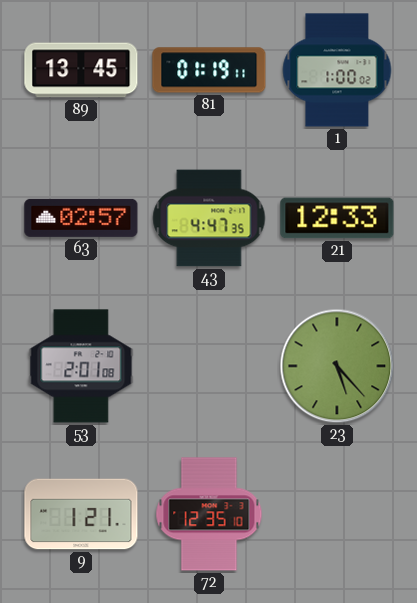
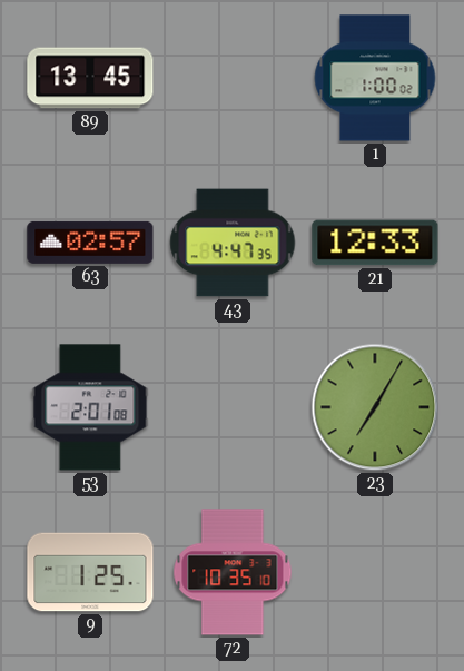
81: 01:19 -> none (209, 70)
23: 5:23 -> 7:05 (375, 407)
9: 1:21 -> 1:25 (90, 572)
72: 12:35 -> 10:35 (233, 572)
